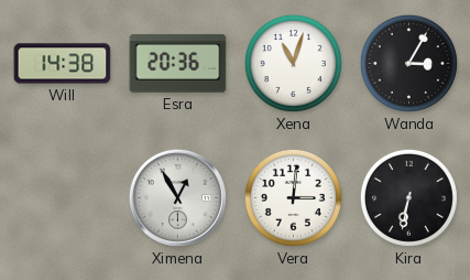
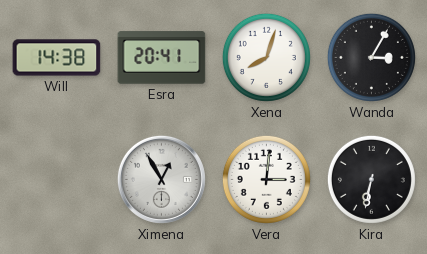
Esra: 20:36 -> 20:41 (162, 58)
Xena: 11:03 -> 8:03 (266, 57)
